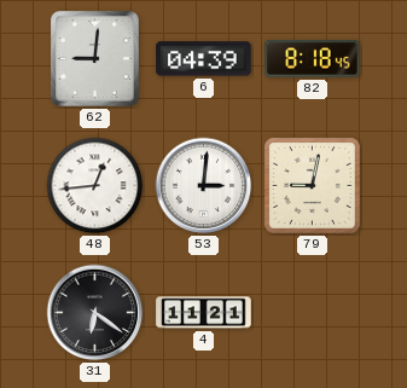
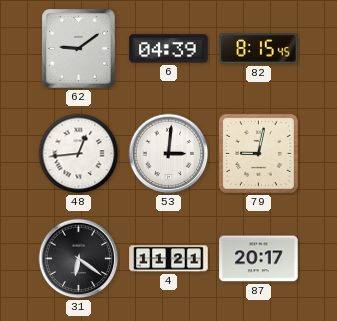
62: 9:01 -> 9:09 (79, 49)
82: 8:18 -> 8:15 (259, 49)
87: none -> 20:17 (259, 259)
